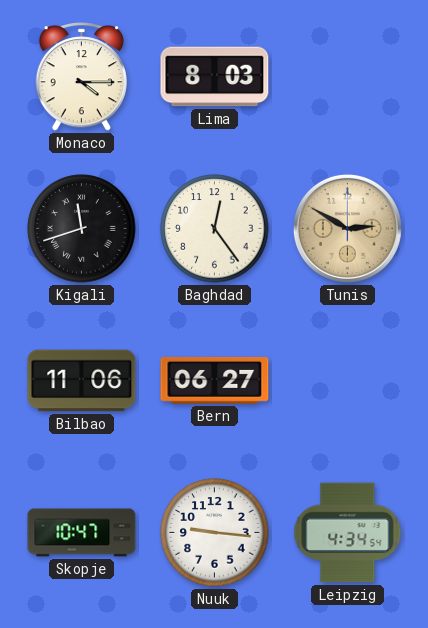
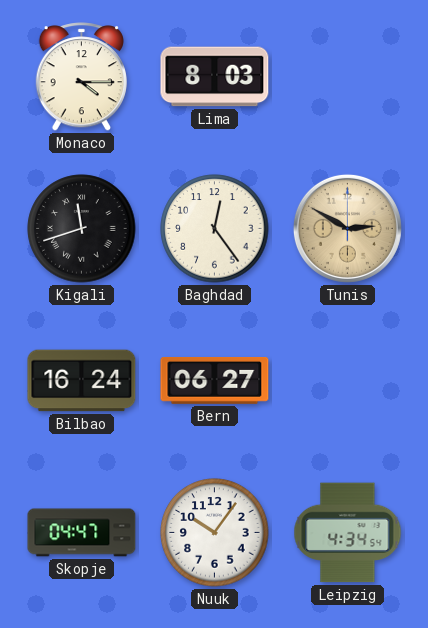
Bilbao: 11:06 -> 16:24 (82, 381)
Skopje: 10:47 -> 04:47 (82, 533)
Nuuk: 9:16 -> 10:06 (215, 533)
